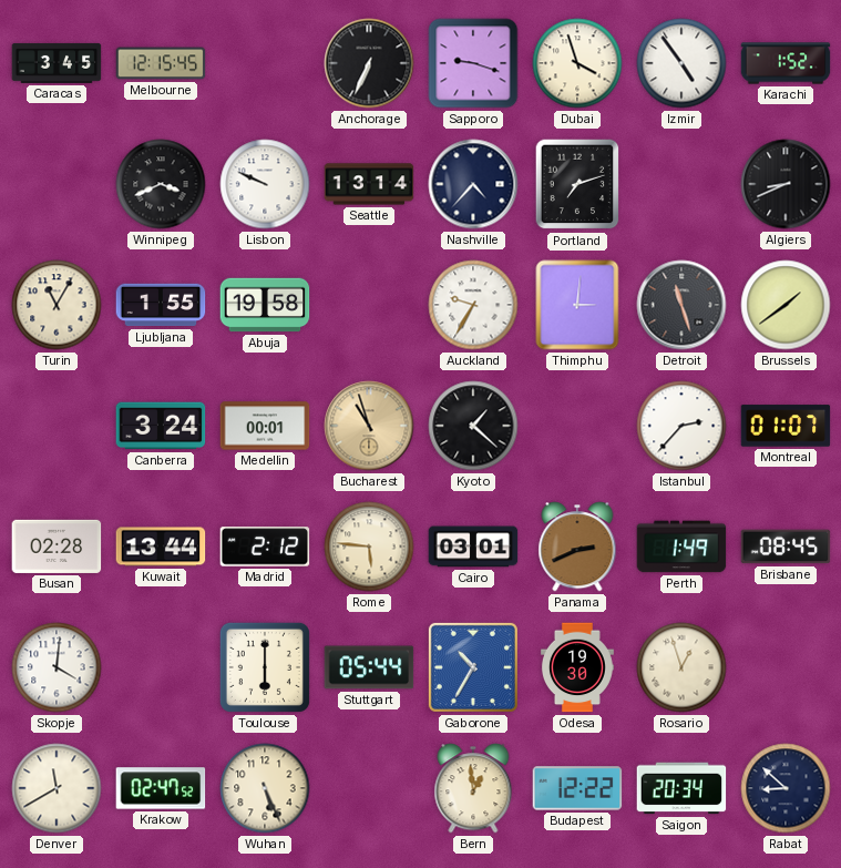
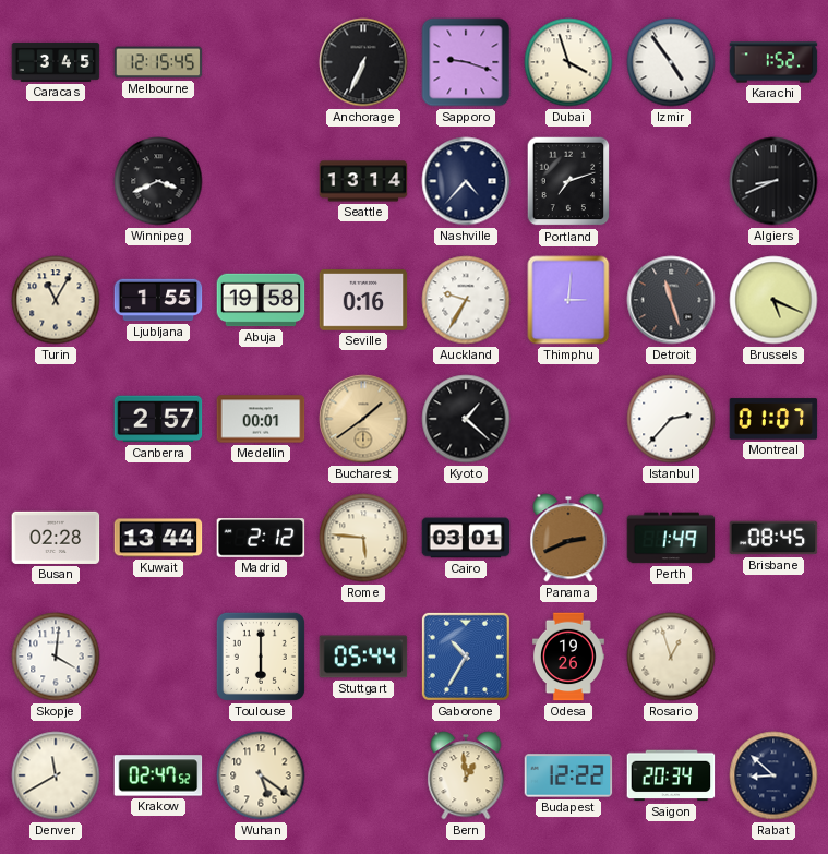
Lisbon: 9:49 -> none (265, 184)
Seville: none -> 0:16 (363, 300)
Brussels: 1:39 -> 5:19 (773, 300)
Canberra: 3:24 -> 2:57 (158, 419)
Bucharest: 10:57 -> 1:39 (363, 419)
Odesa: 19:30 -> 19:26 (568, 657)
Wuhan: 5:26 -> 5:21 (261, 775)
